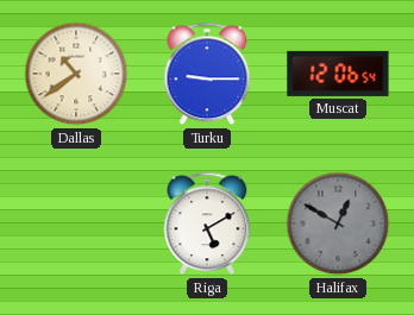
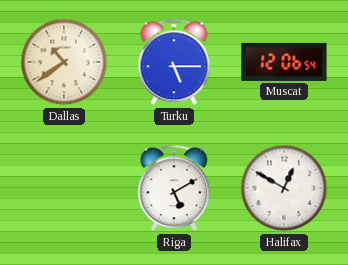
Turku: 9:15 -> 5:15 (174, 62)
Halifax dial: grey -> white (284, 188)
